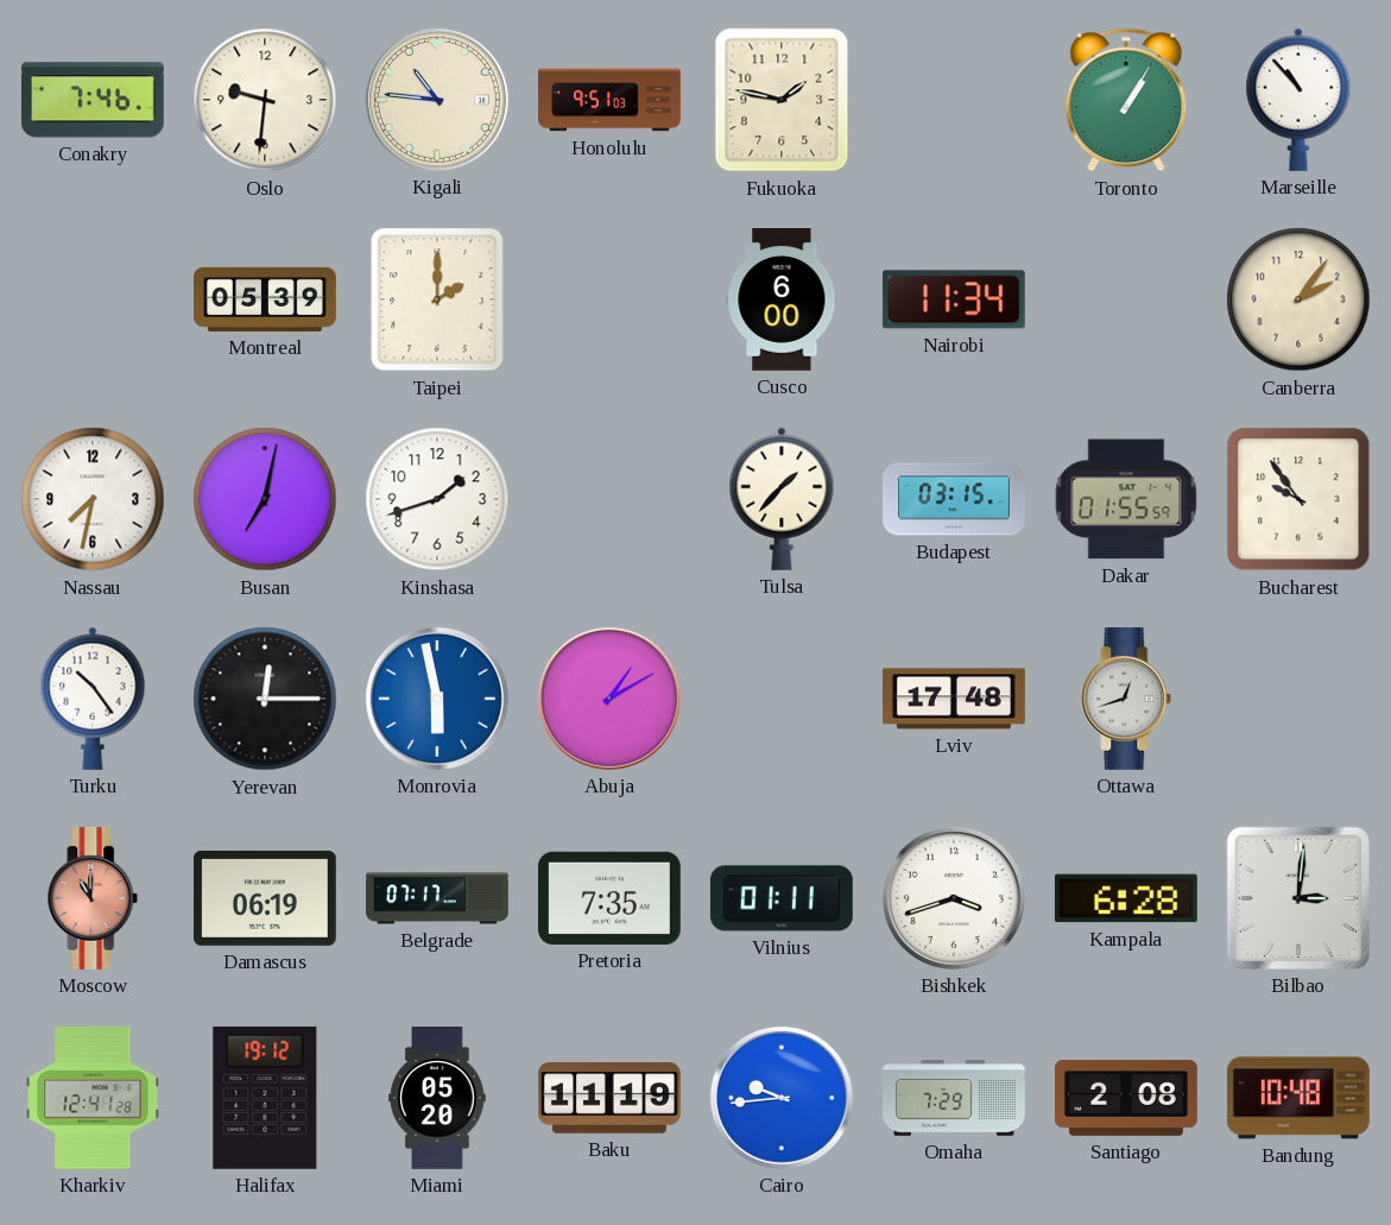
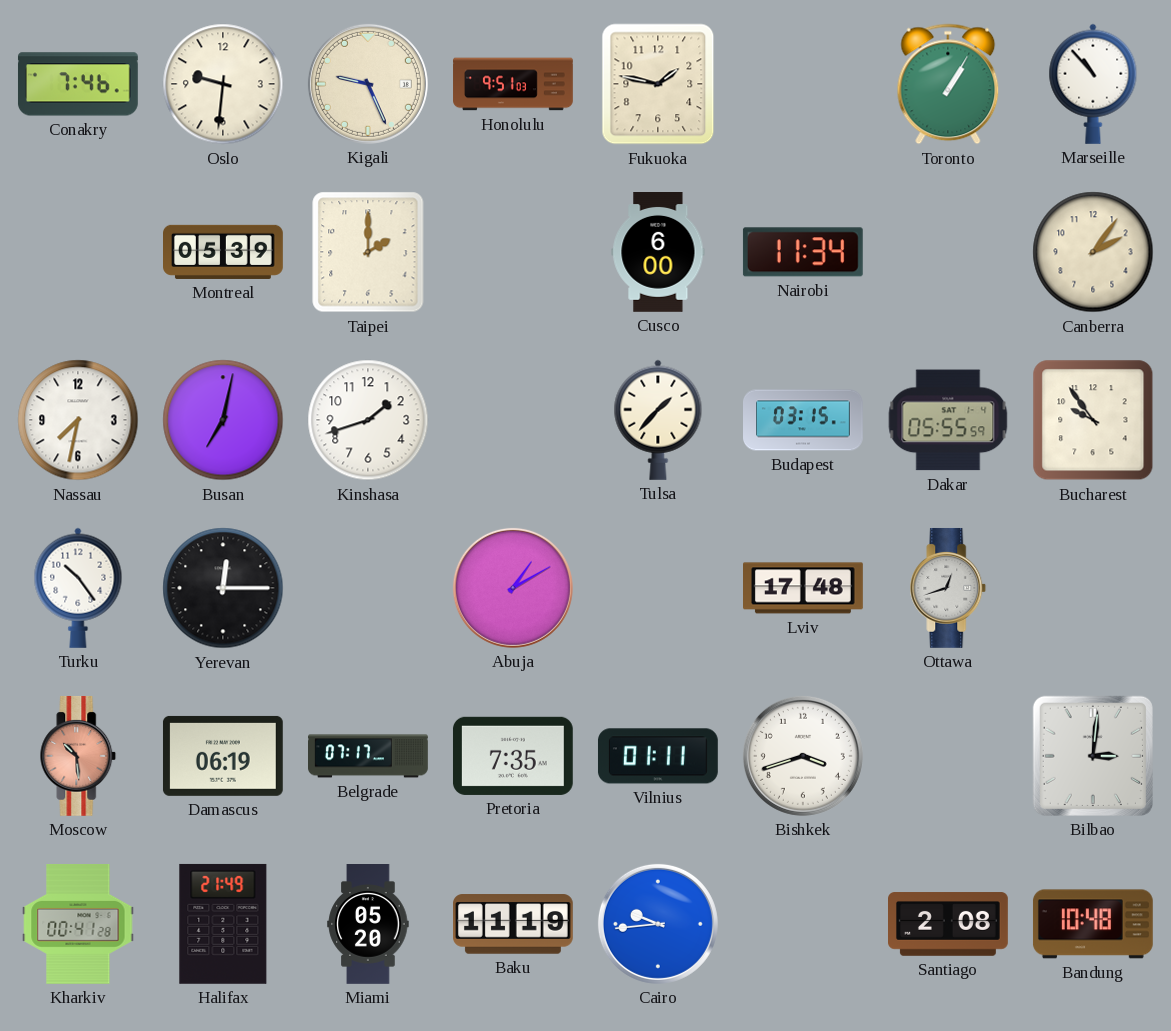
Kigali: 10:46 -> 9:26 (368, 84)
Dakar: 01:55 -> 05:55 (948, 420)
Monrovia: 5:58 -> none (437, 699)
Moscow: 11:00 -> 10:29 (78, 756)
Kampala: 6:28 -> none (1126, 898)
Kharkiv: 12:41 -> 00:41 (78, 925)
Halifax: 19:12 -> 21:49 (223, 924)
Omaha: 7:29 -> none (955, 1098)
